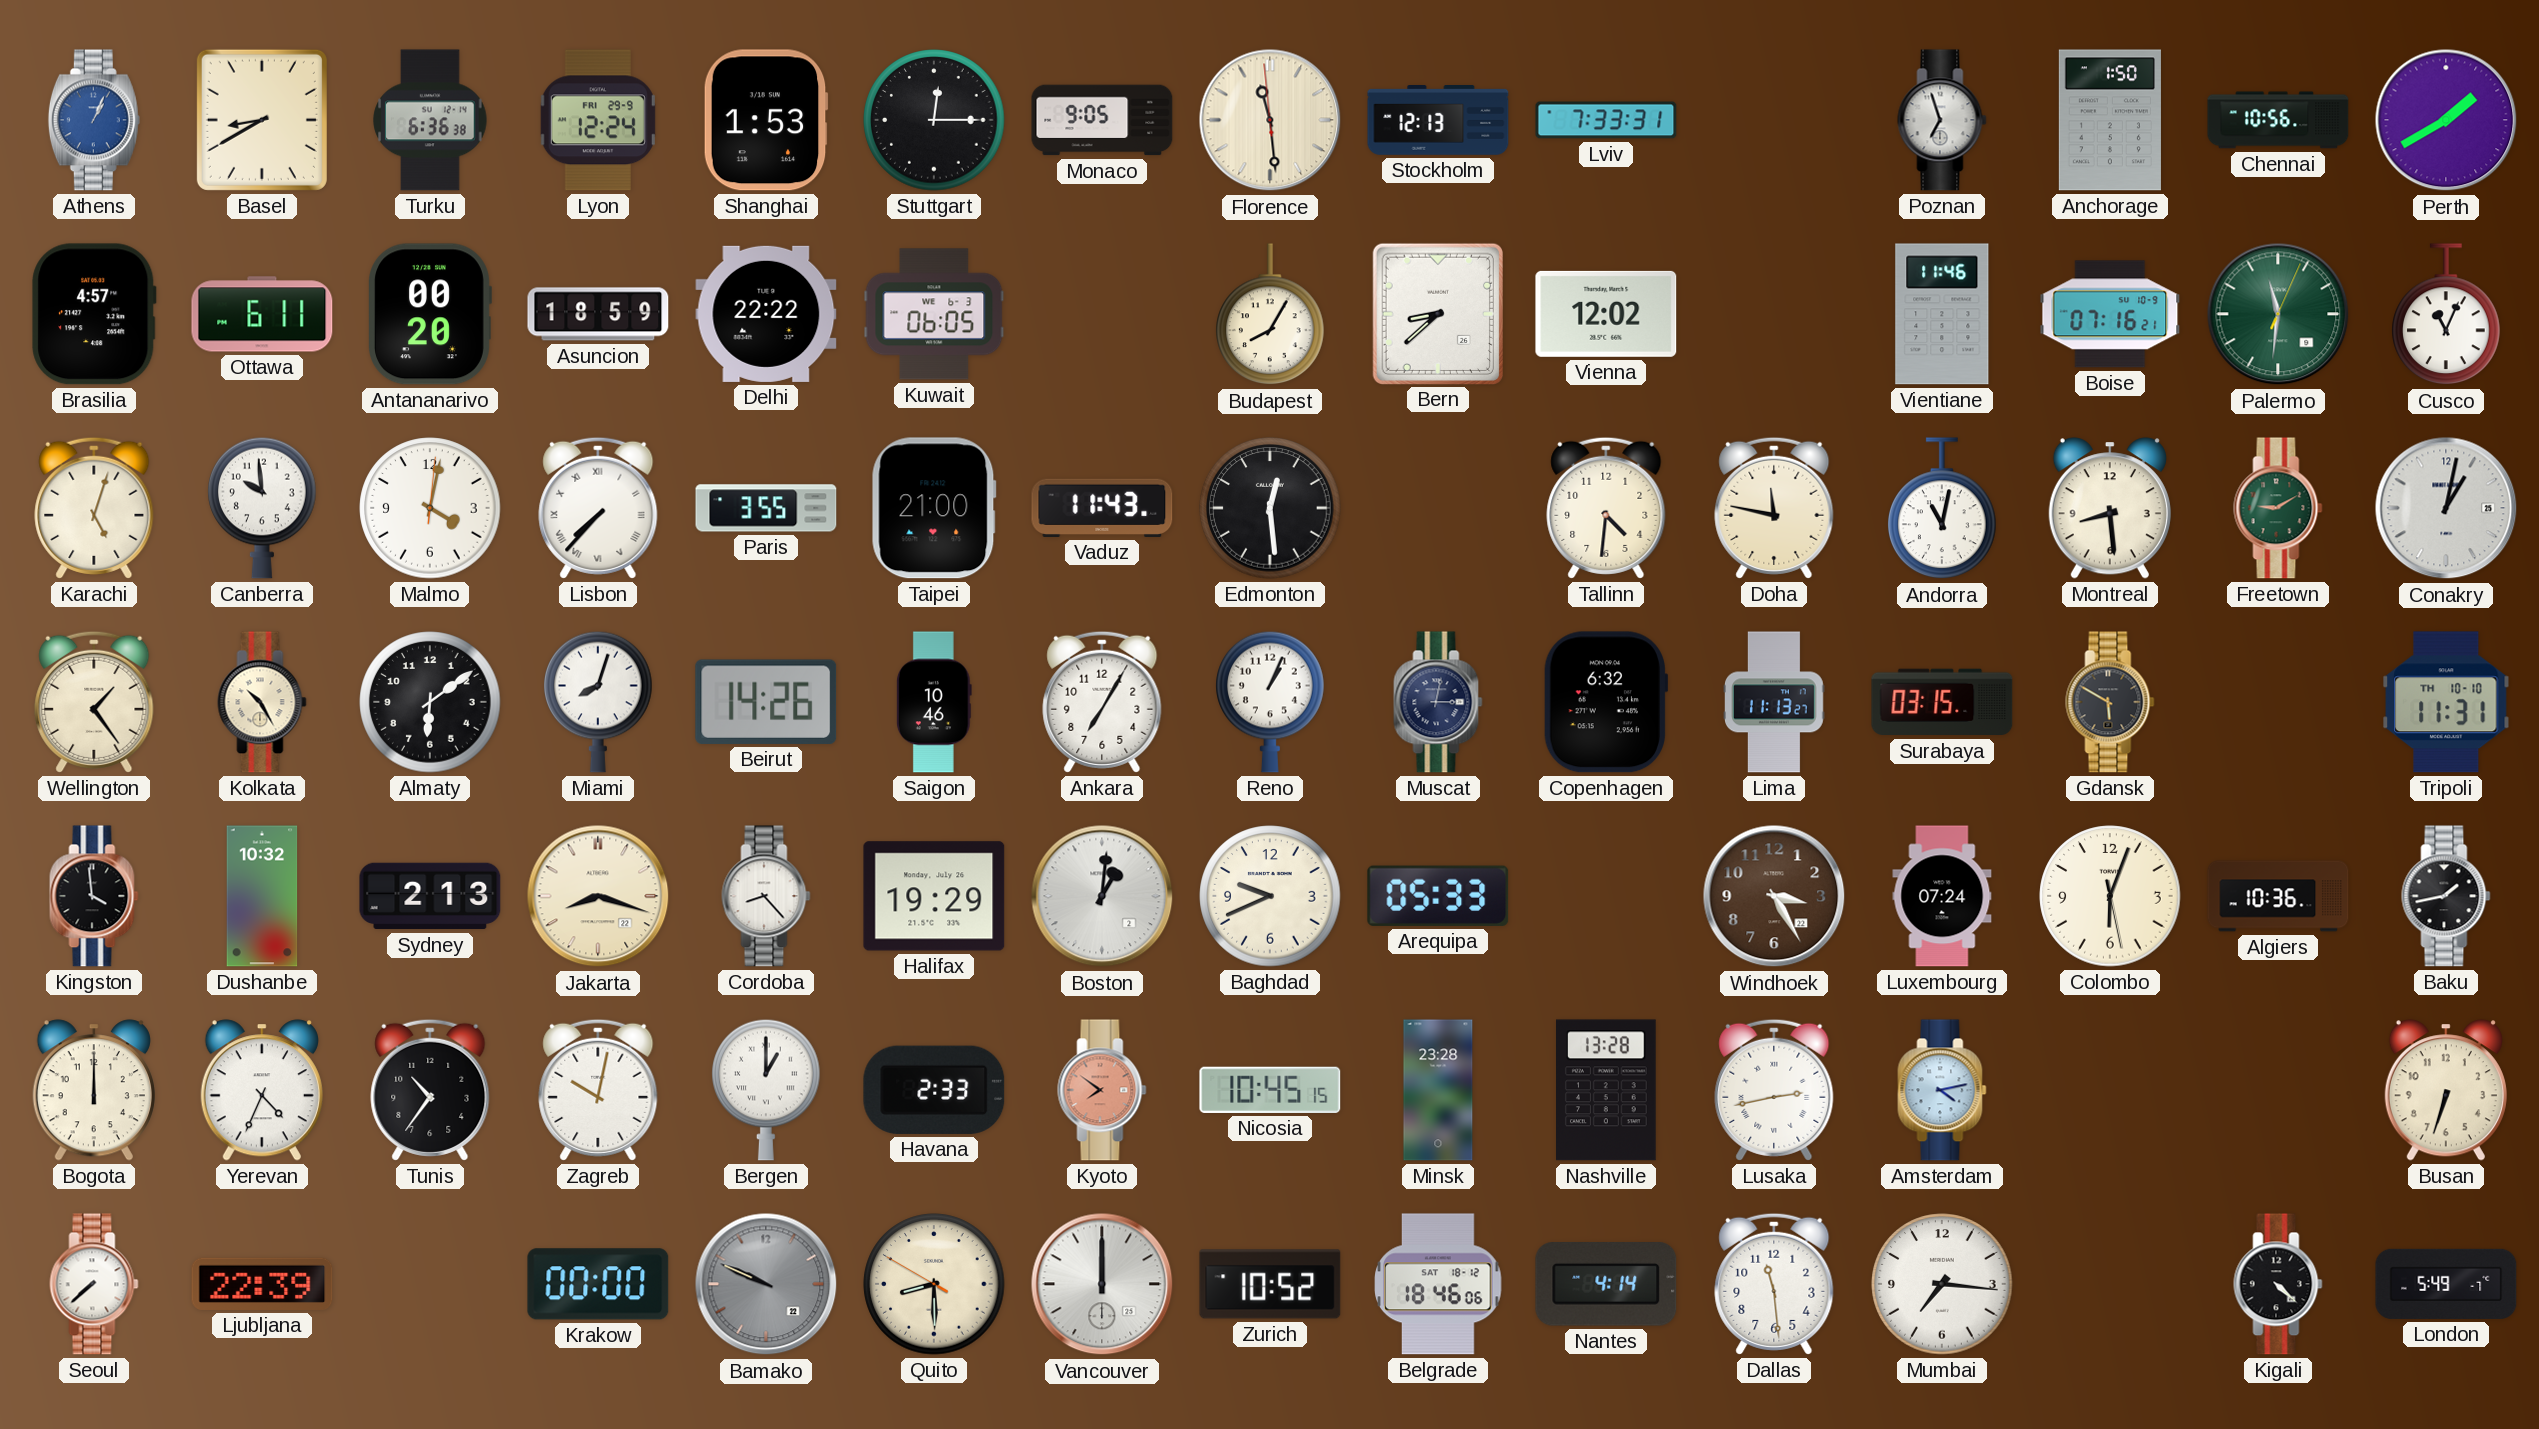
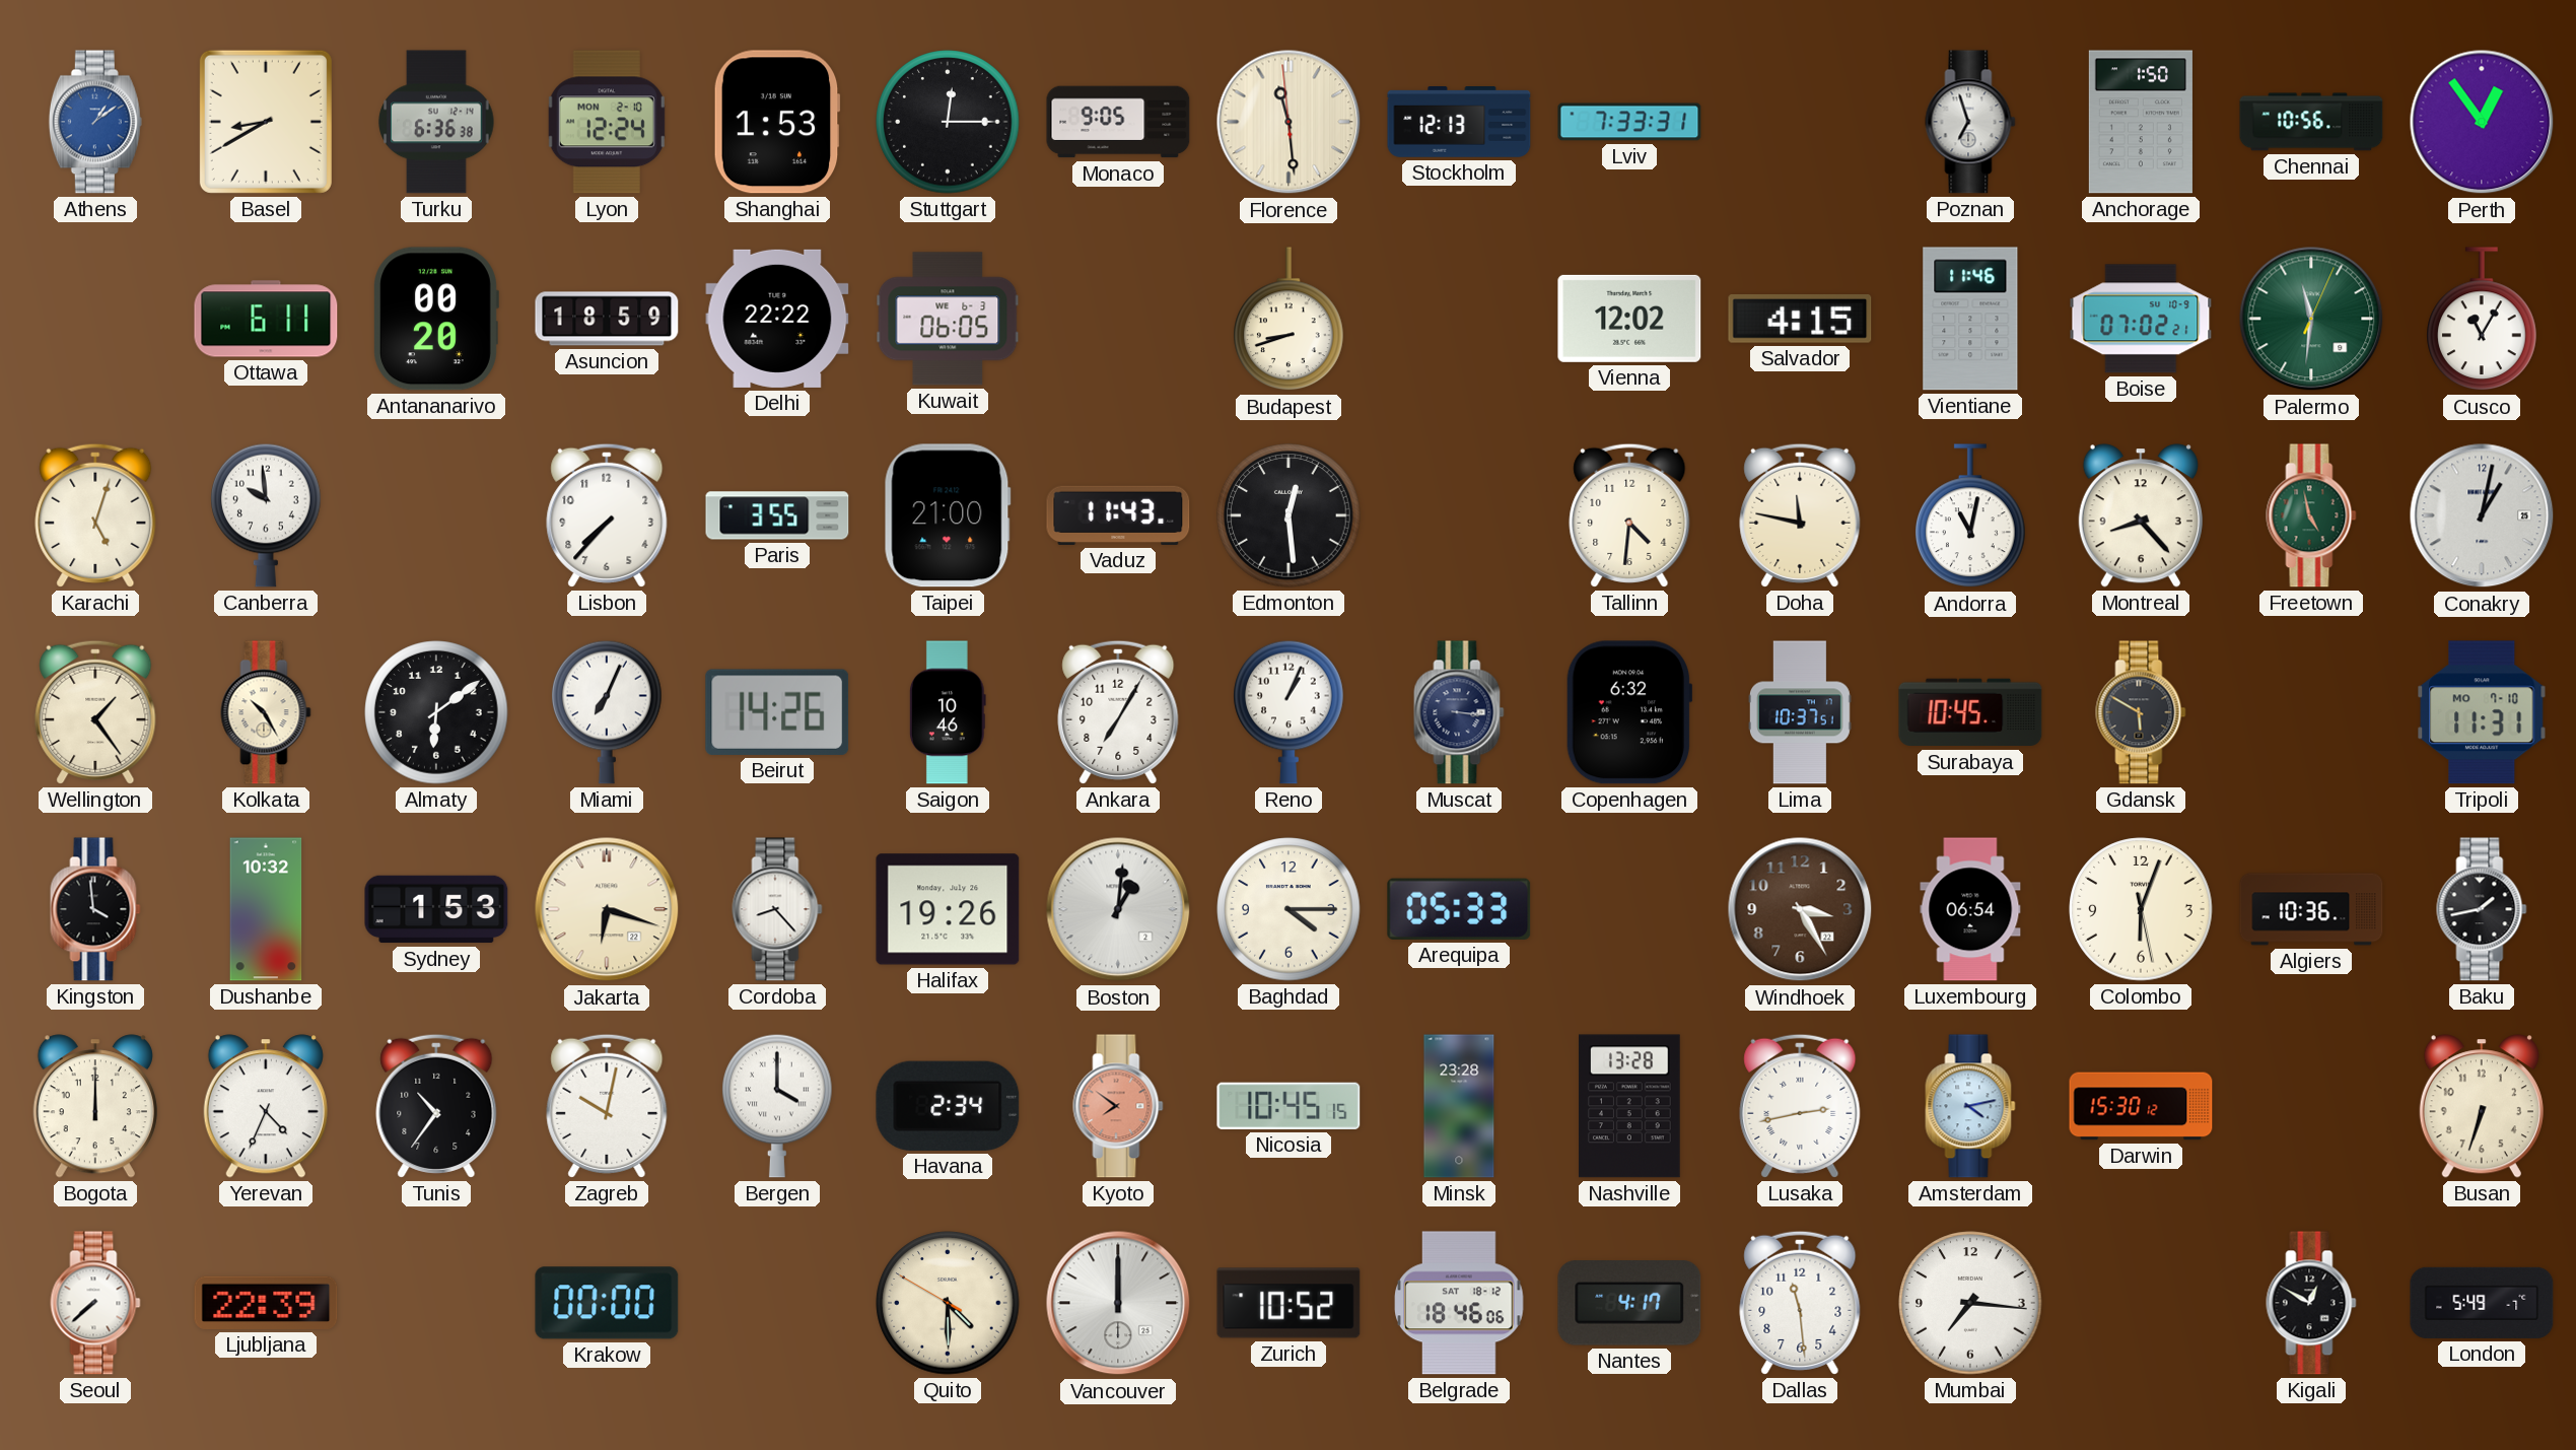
Athens: 1:04 -> 1:09 (95, 122)
Lyon date: FRI 29-9 -> MON 2-10 (607, 122)
Perth: 1:40 -> 12:54 (2482, 122)
Brasilia: 4:57 -> none (94, 314)
Budapest: 8:05 -> 8:42 (1289, 320)
Bern: 8:38 -> none (1437, 313)
Salvador: none -> 4:15 (1800, 319)
Boise: 07:16 -> 07:02 (2141, 319)
Cusco: 11:04 -> 11:05 (2482, 320)
Malmo: 4:02 -> none (430, 508)
Lisbon numerals: Roman -> Arabic (607, 515)
Montreal: 8:29 -> 8:23 (2141, 515)
Freetown: 9:10 -> 4:58 (2311, 515)
Miami: 8:03 -> 7:04 (607, 712)
Muscat: 3:02 -> 3:16 (1459, 712)
Lima: 11:13 -> 10:37 (1801, 712)
Surabaya: 03:15 -> 10:45 (1970, 712)
Tripoli date: TH 10-10 -> MO 7-10 (2482, 712)
Sydney: 2:13 -> 1:53 (436, 909)
Jakarta: 8:18 -> 6:18 (607, 909)
Halifax: 19:29 -> 19:26 (948, 909)
Baghdad: 9:41 -> 4:15 (1289, 909)
Luxembourg: 07:24 -> 06:54 (1970, 909)
Bergen: 1:00 -> 4:00 (777, 1106)
Havana: 2:33 -> 2:34 (948, 1106)
Darwin: none -> 15:30 (2141, 1106)
Bamako: 9:49 -> none (766, 1284)
Quito: 8:29 -> 4:29 (948, 1303)
Nantes: 4:14 -> 4:17 (1629, 1304)
Kigali: 4:22 -> 12:50 (2311, 1303)
